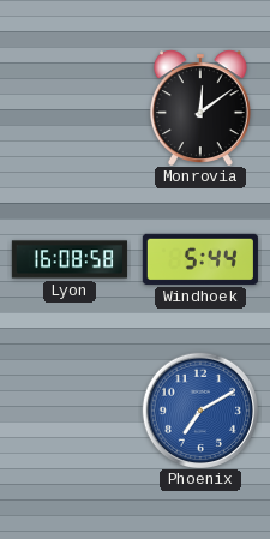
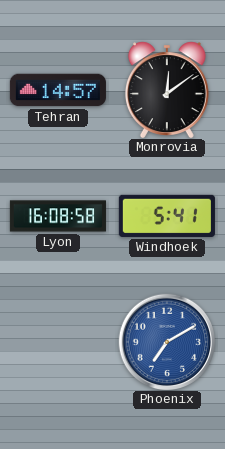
Tehran: none -> 14:57 (58, 90)
Windhoek: 5:44 -> 5:41 (167, 216)
